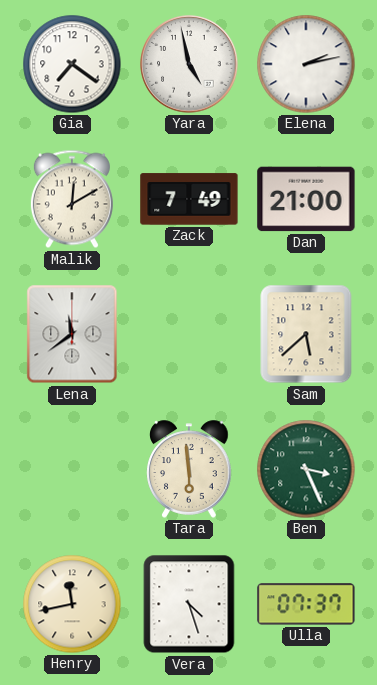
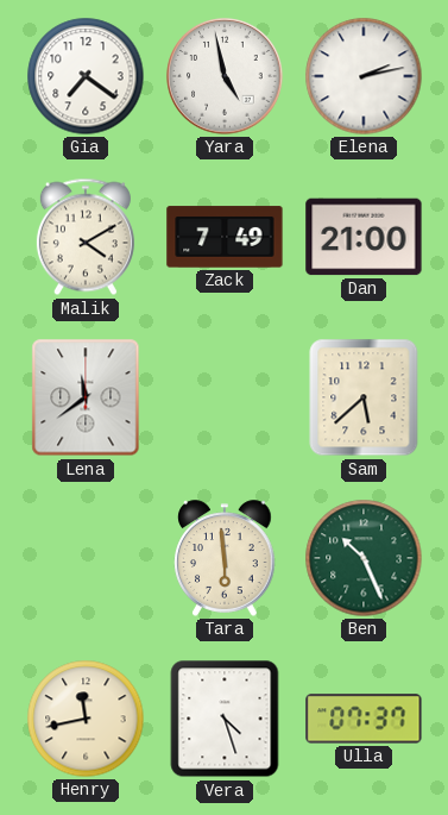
Malik: 12:10 -> 4:10 (86, 237)
Ben: 3:26 -> 10:26 (364, 558)
